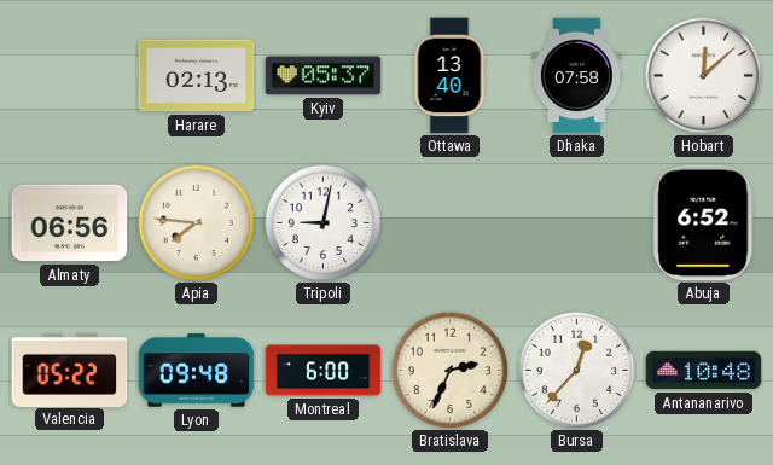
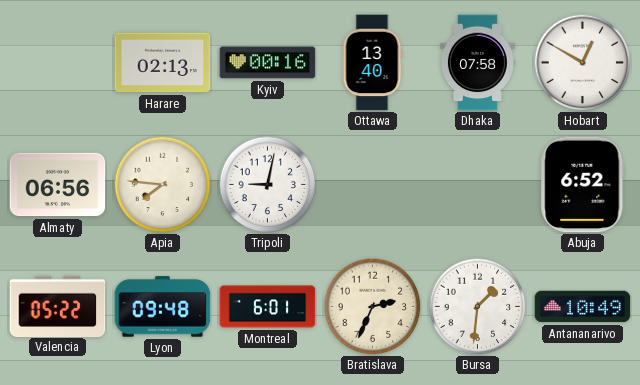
Kyiv: 05:37 -> 00:16 (268, 63)
Hobart: 12:08 -> 12:50 (582, 62)
Montreal: 6:00 -> 6:01 (268, 307)
Bursa: 12:37 -> 1:31 (477, 306)
Antananarivo: 10:48 -> 10:49 (583, 307)
